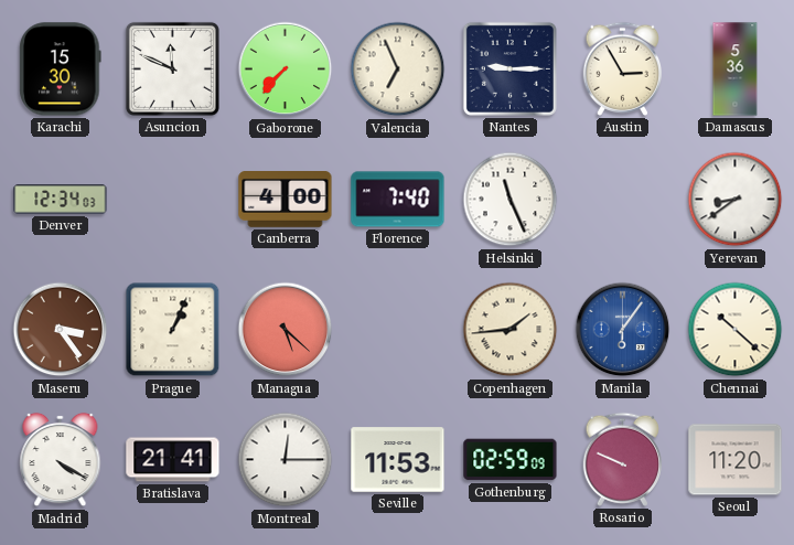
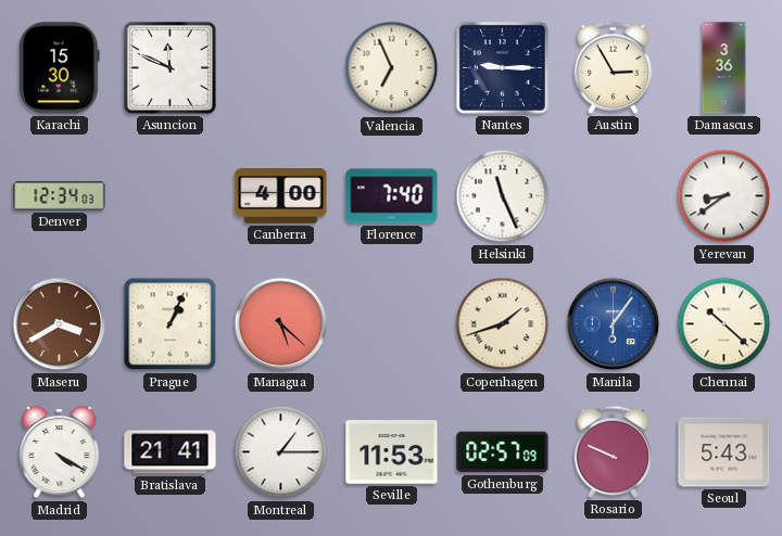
Gaborone: 7:37 -> none (286, 70)
Damascus: 5:36 -> 3:36 (724, 68)
Maseru: 3:24 -> 3:40 (60, 324)
Copenhagen: 1:44 -> 1:42 (503, 324)
Montreal: 12:15 -> 1:15 (281, 452)
Gothenburg: 02:59 -> 02:57 (503, 452)
Seoul: 11:20 -> 5:43 (724, 452)
